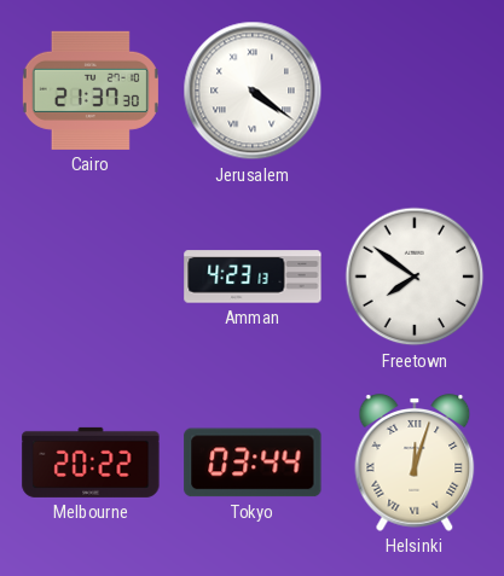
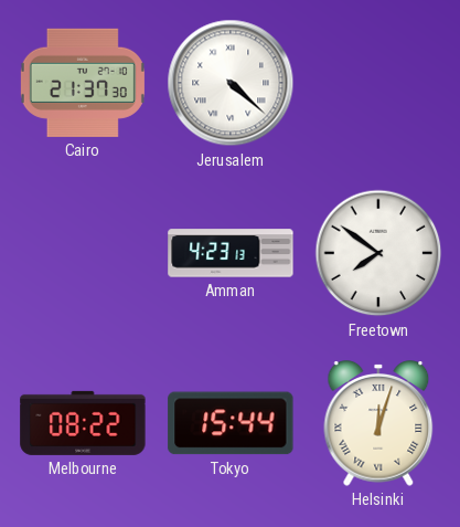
Jerusalem: 4:21 -> 4:22 (231, 83)
Melbourne: 20:22 -> 08:22 (83, 423)
Tokyo: 03:44 -> 15:44 (231, 423)
